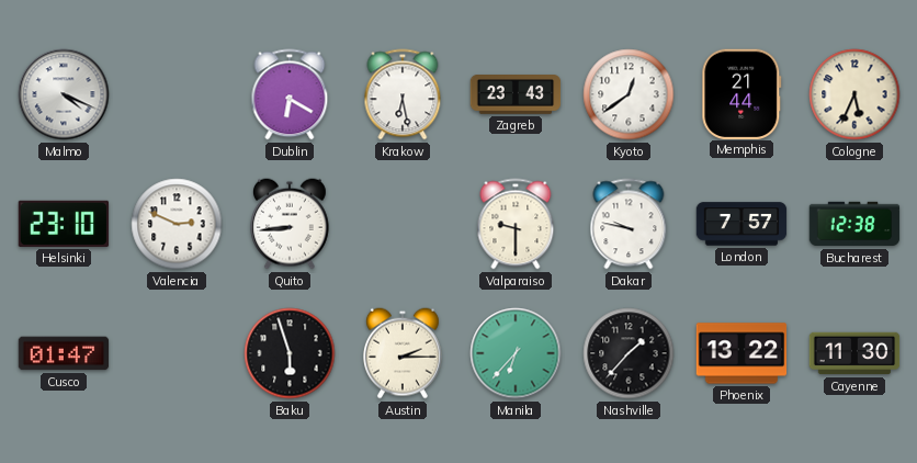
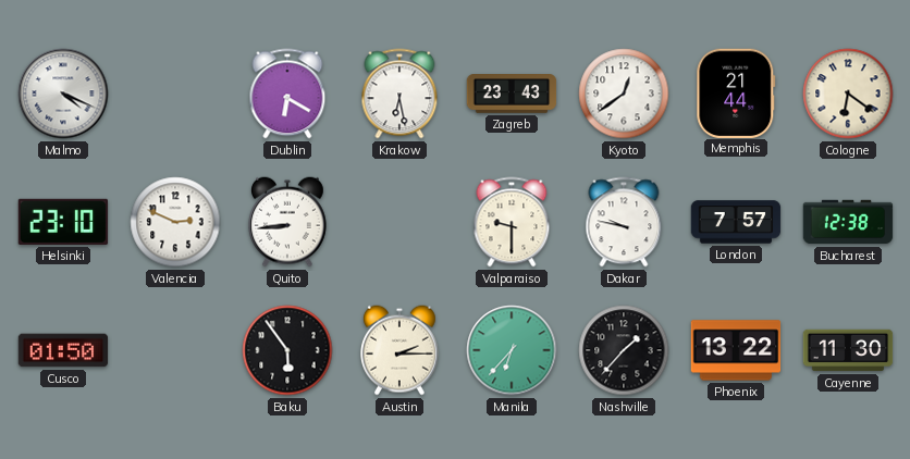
Cologne: 5:34 -> 6:21 (848, 94)
Cusco: 01:47 -> 01:50 (63, 350)
Baku: 5:57 -> 5:54 (287, 350)
